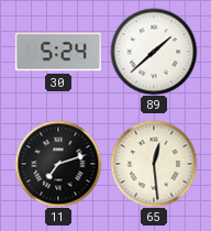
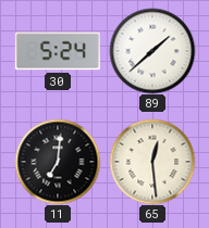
11: 7:12 -> 7:01 (58, 162)
